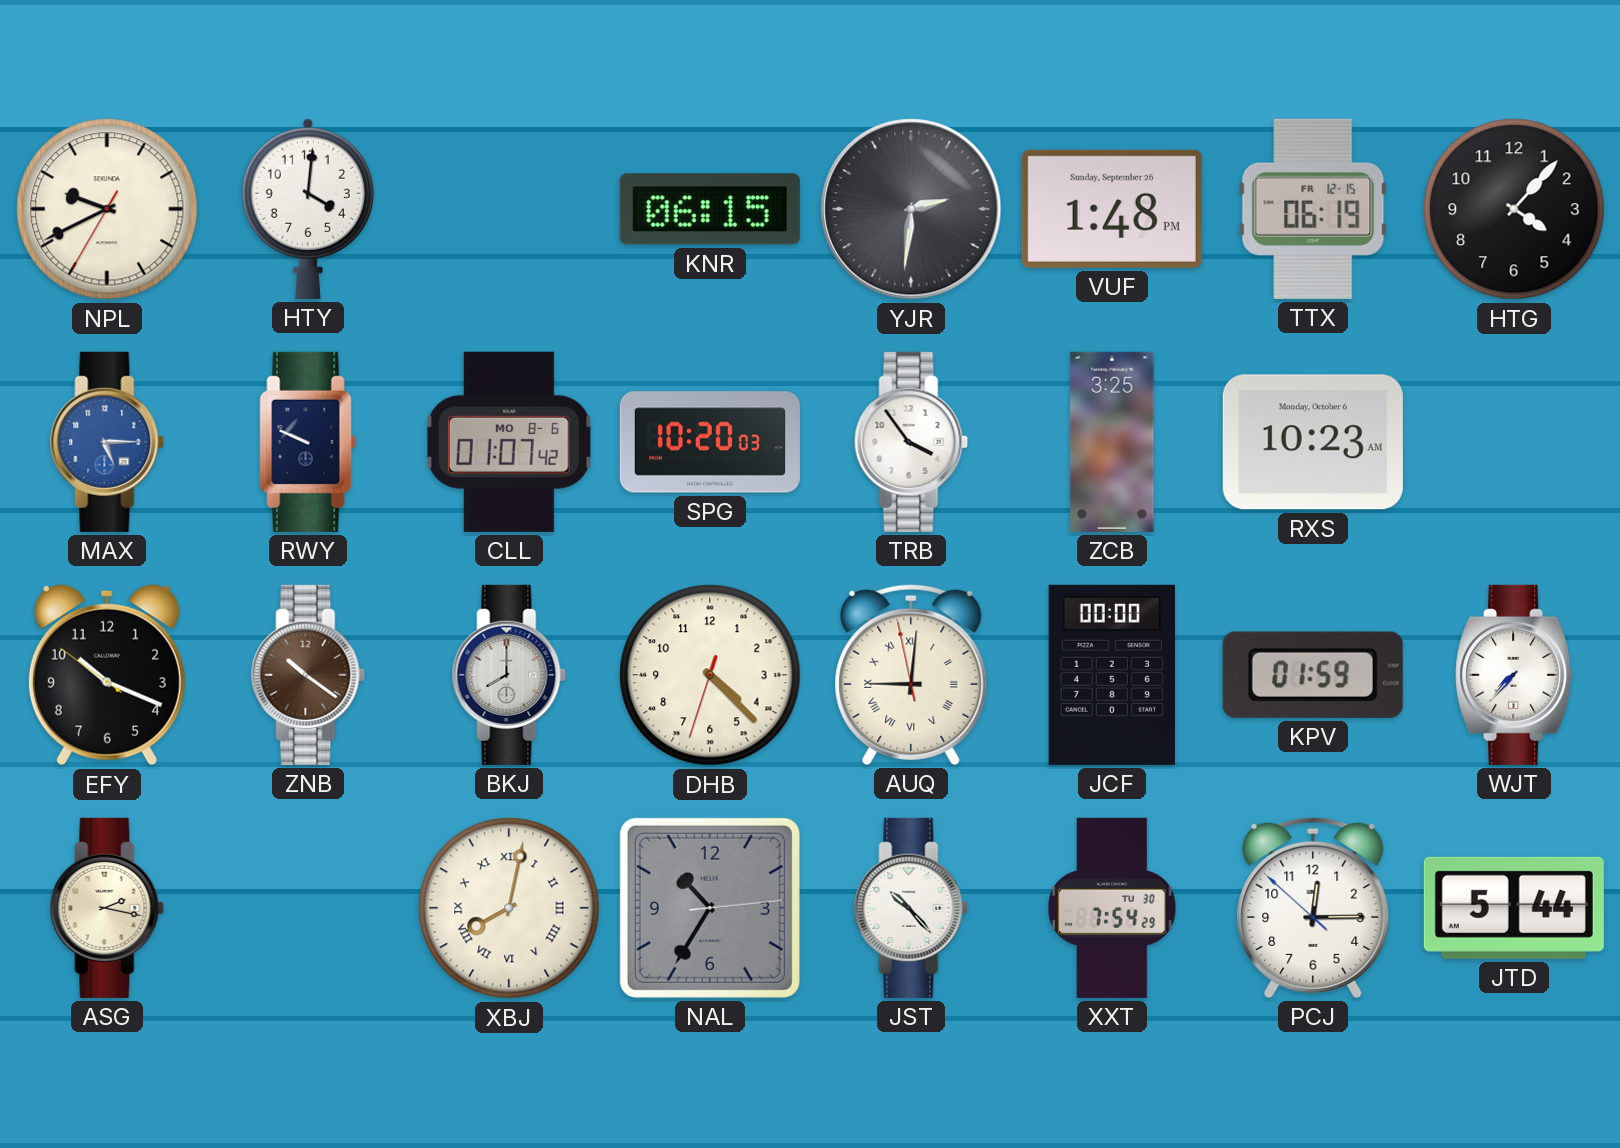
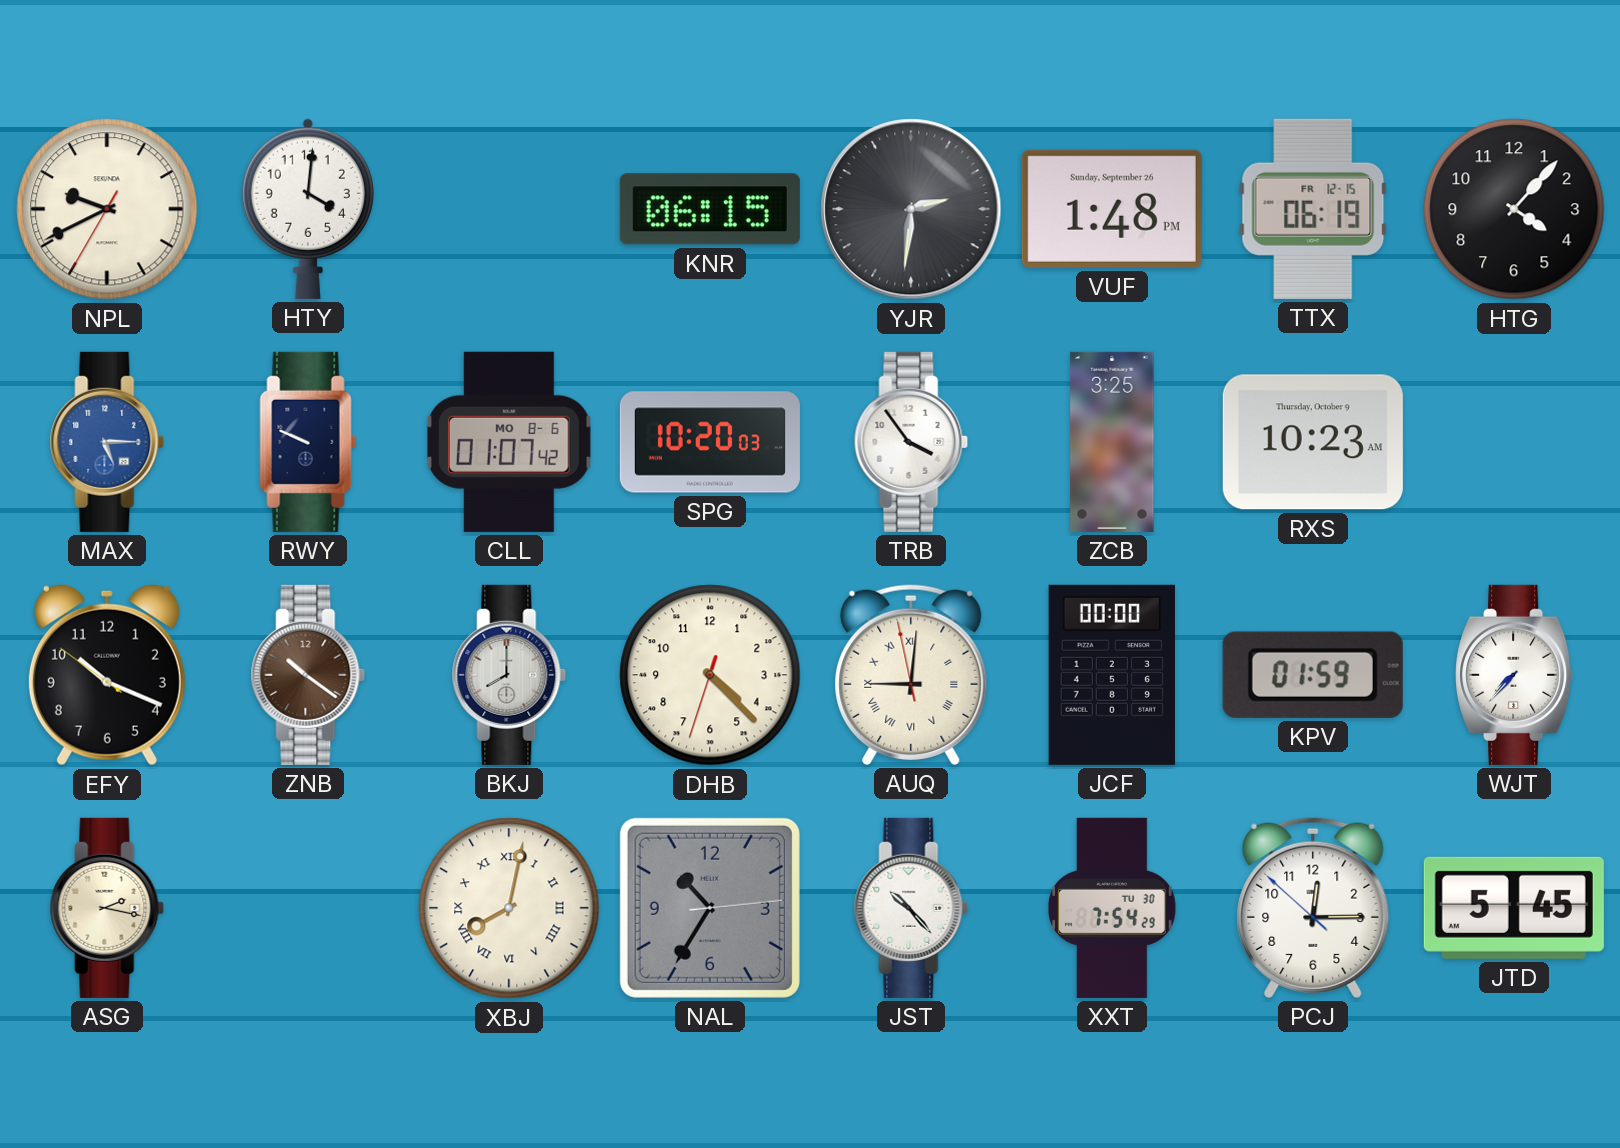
RXS date: Monday, October 6 -> Thursday, October 9 (1313, 442)
JTD: 5:44 -> 5:45 (1514, 908)
